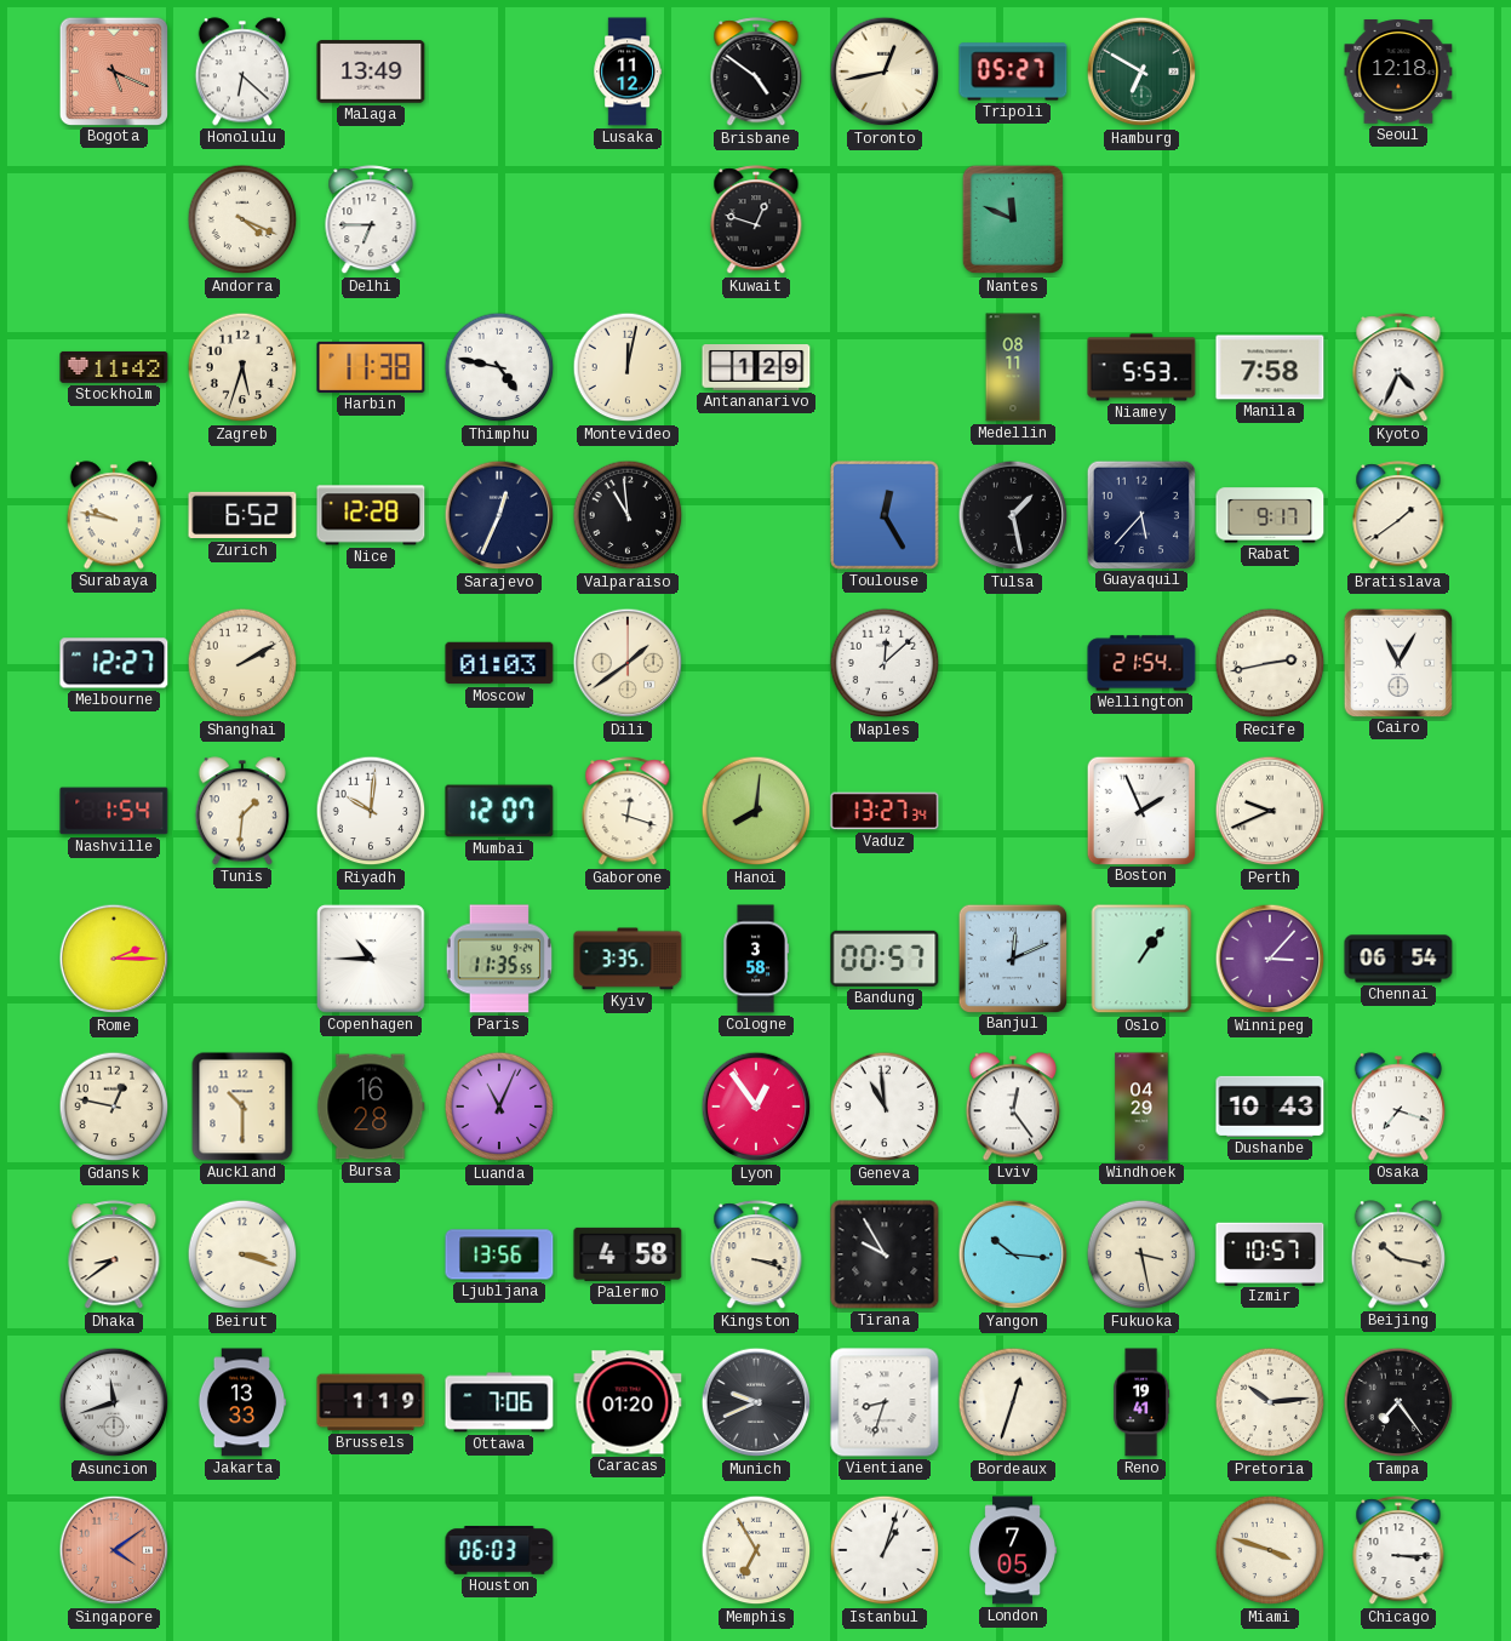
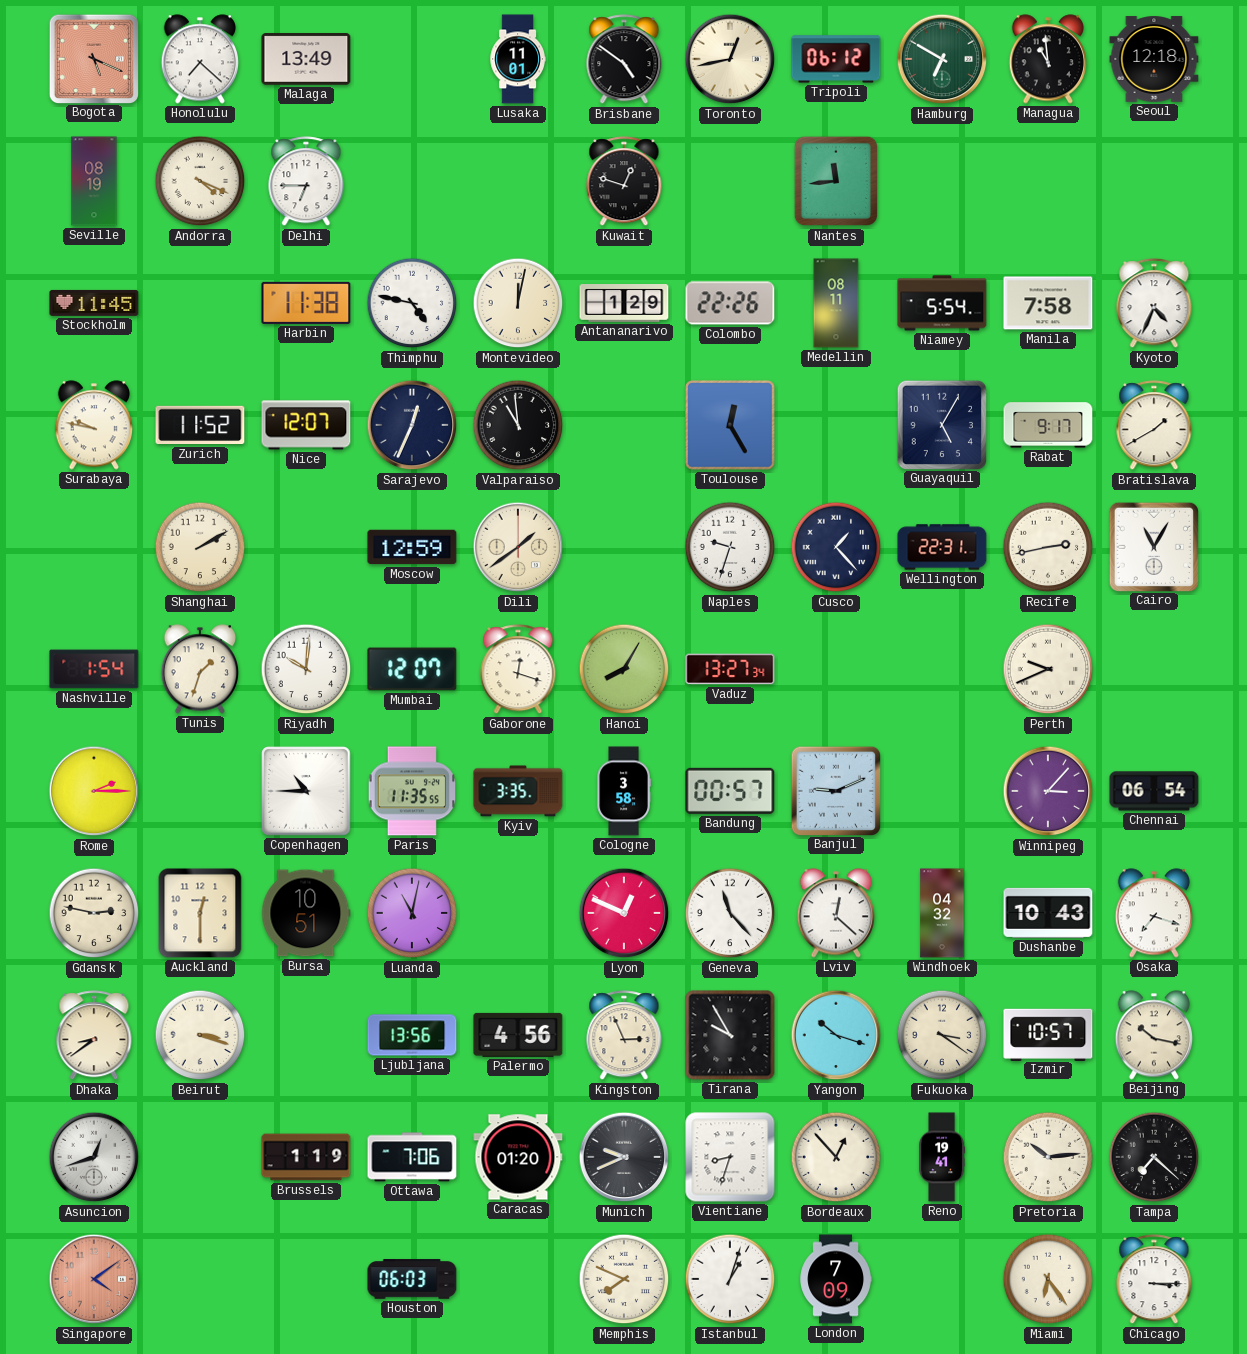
Honolulu: 6:22 -> 7:22 (199, 59)
Lusaka: 11:12 -> 11:01 (518, 59)
Tripoli: 05:27 -> 06:12 (836, 59)
Managua: none -> 10:59 (1047, 59)
Seville: none -> 08:19 (94, 181)
Nantes: 11:49 -> 11:44 (835, 181)
Stockholm: 11:42 -> 11:45 (94, 303)
Zagreb: 5:33 -> none (242, 367)
Colombo: none -> 22:26 (730, 303)
Niamey: 5:53 -> 5:54 (942, 303)
Zurich: 6:52 -> 11:52 (200, 425)
Nice: 12:28 -> 12:07 (306, 425)
Tulsa: 1:28 -> none (1013, 515)
Guayaquil: 5:37 -> 5:05 (941, 424)
Bratislava: 1:39 -> 1:40 (1154, 426)
Melbourne: 12:27 -> none (114, 663)
Moscow: 01:03 -> 12:59 (412, 547)
Naples: 12:08 -> 9:33 (730, 547)
Cusco: none -> 1:23 (836, 547)
Wellington: 21:54 -> 22:31 (942, 547)
Tunis: 1:31 -> 1:33 (199, 669)
Hanoi: 8:01 -> 8:05 (624, 669)
Boston: 1:56 -> none (1140, 810)
Banjul: 12:11 -> 9:11 (835, 790)
Oslo: 1:06 -> none (1141, 959)
Gdansk: 12:47 -> 2:47 (94, 913)
Auckland: 10:30 -> 12:30 (200, 913)
Bursa: 16:28 -> 10:51 (306, 913)
Luanda: 11:04 -> 11:02 (412, 913)
Lyon: 12:54 -> 12:49 (624, 913)
Geneva: 10:59 -> 11:23 (730, 913)
Lviv: 12:24 -> 12:22 (835, 913)
Windhoek: 04:29 -> 04:32 (942, 913)
Palermo: 4:58 -> 4:56 (518, 1035)
Kingston: 3:18 -> 2:56 (624, 1036)
Yangon: 10:16 -> 10:18 (836, 1035)
Fukuoka: 3:28 -> 3:21 (942, 1035)
Asuncion: 11:42 -> 12:42 (94, 1157)
Jakarta: 13:33 -> none (242, 1402)
Bordeaux: 12:33 -> 12:53 (836, 1157)
Tampa: 7:24 -> 7:22 (1154, 1157)
Memphis: 6:55 -> 7:49 (624, 1279)
London: 7:05 -> 7:09 (836, 1279)
Miami: 3:48 -> 6:24 (1048, 1279)
